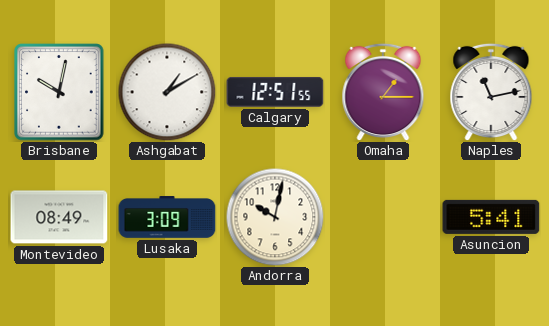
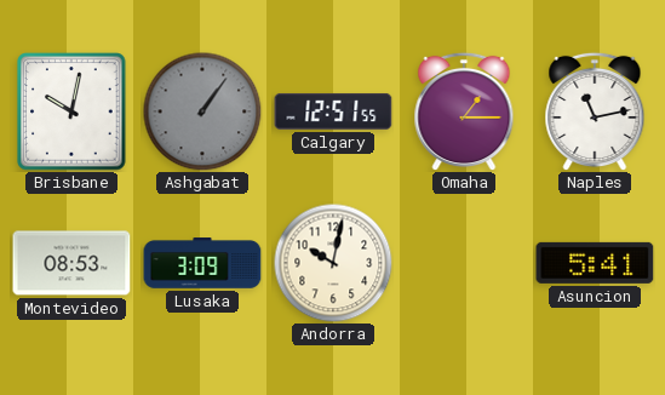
Ashgabat: 1:10 -> 1:06 (202, 111)
Ashgabat dial: white -> grey (202, 111)
Montevideo: 08:49 -> 08:53 (71, 263)
